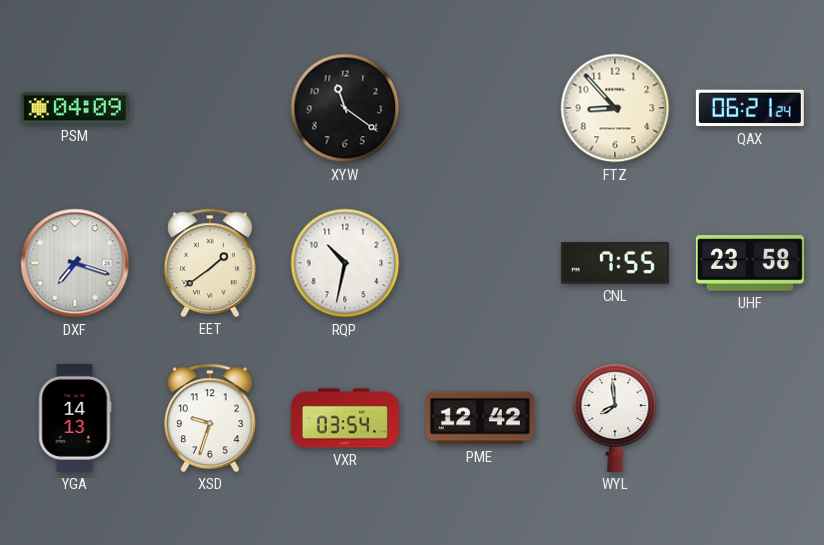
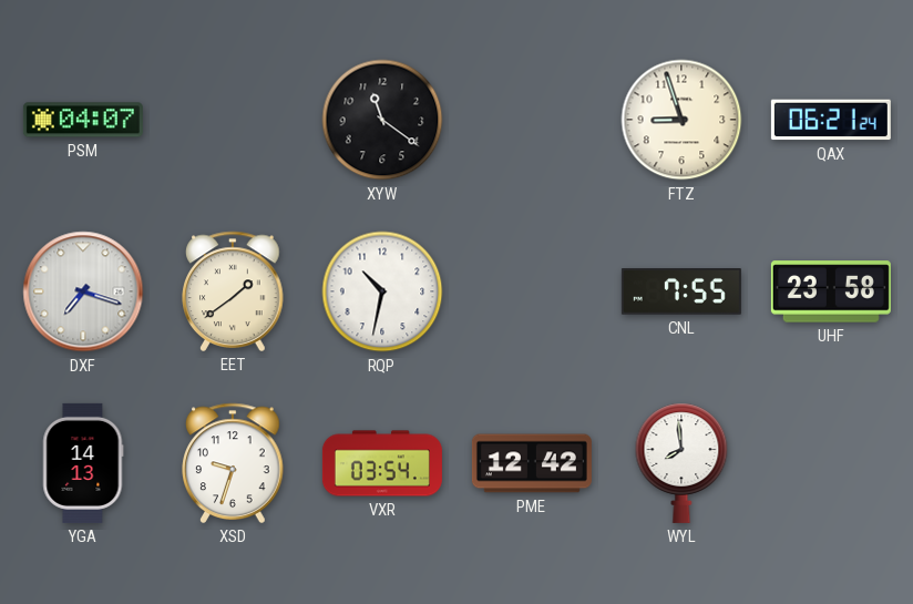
PSM: 04:09 -> 04:07 (83, 120)
FTZ: 8:53 -> 8:57 (681, 120)
